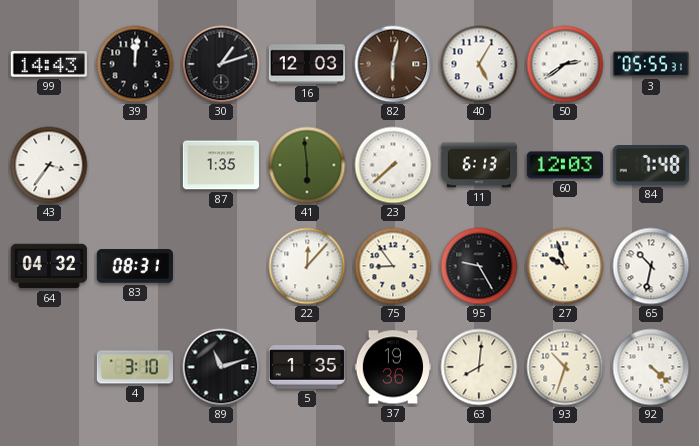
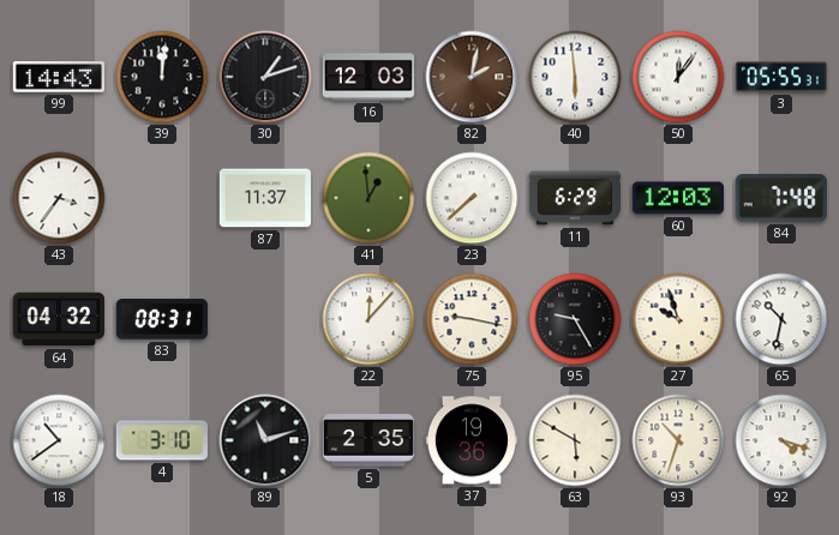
82: 6:02 -> 2:02 (472, 77)
40: 5:05 -> 5:59 (575, 77)
50: 2:39 -> 12:06 (678, 77)
87: 1:35 -> 11:37 (265, 198)
41: 5:59 -> 12:59 (368, 198)
11: 6:13 -> 6:29 (575, 198)
75: 8:54 -> 9:17 (472, 319)
18: none -> 10:39 (59, 440)
5: 1:35 -> 2:35 (368, 440)
63: 8:01 -> 5:50 (575, 440)
92: 4:22 -> 4:18 (781, 440)
